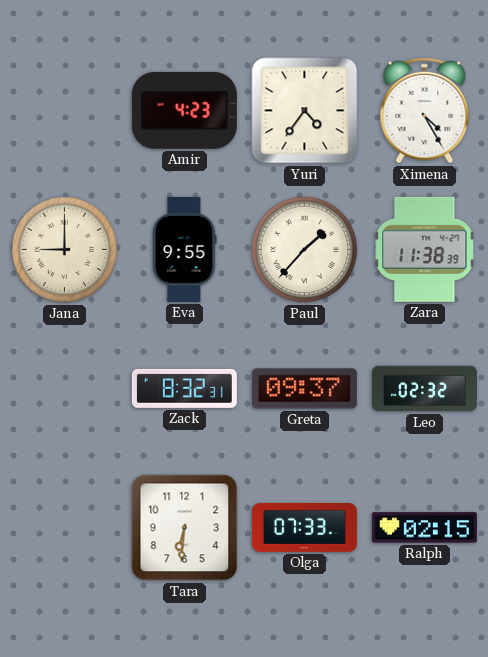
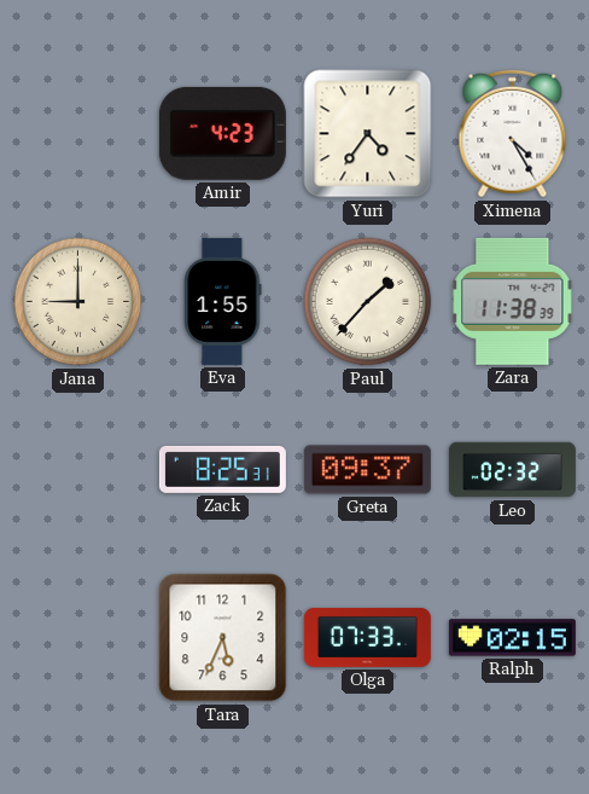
Eva: 9:55 -> 1:55 (223, 301)
Zack: 8:32 -> 8:25 (222, 469)
Tara: 6:31 -> 5:34 (223, 638)
